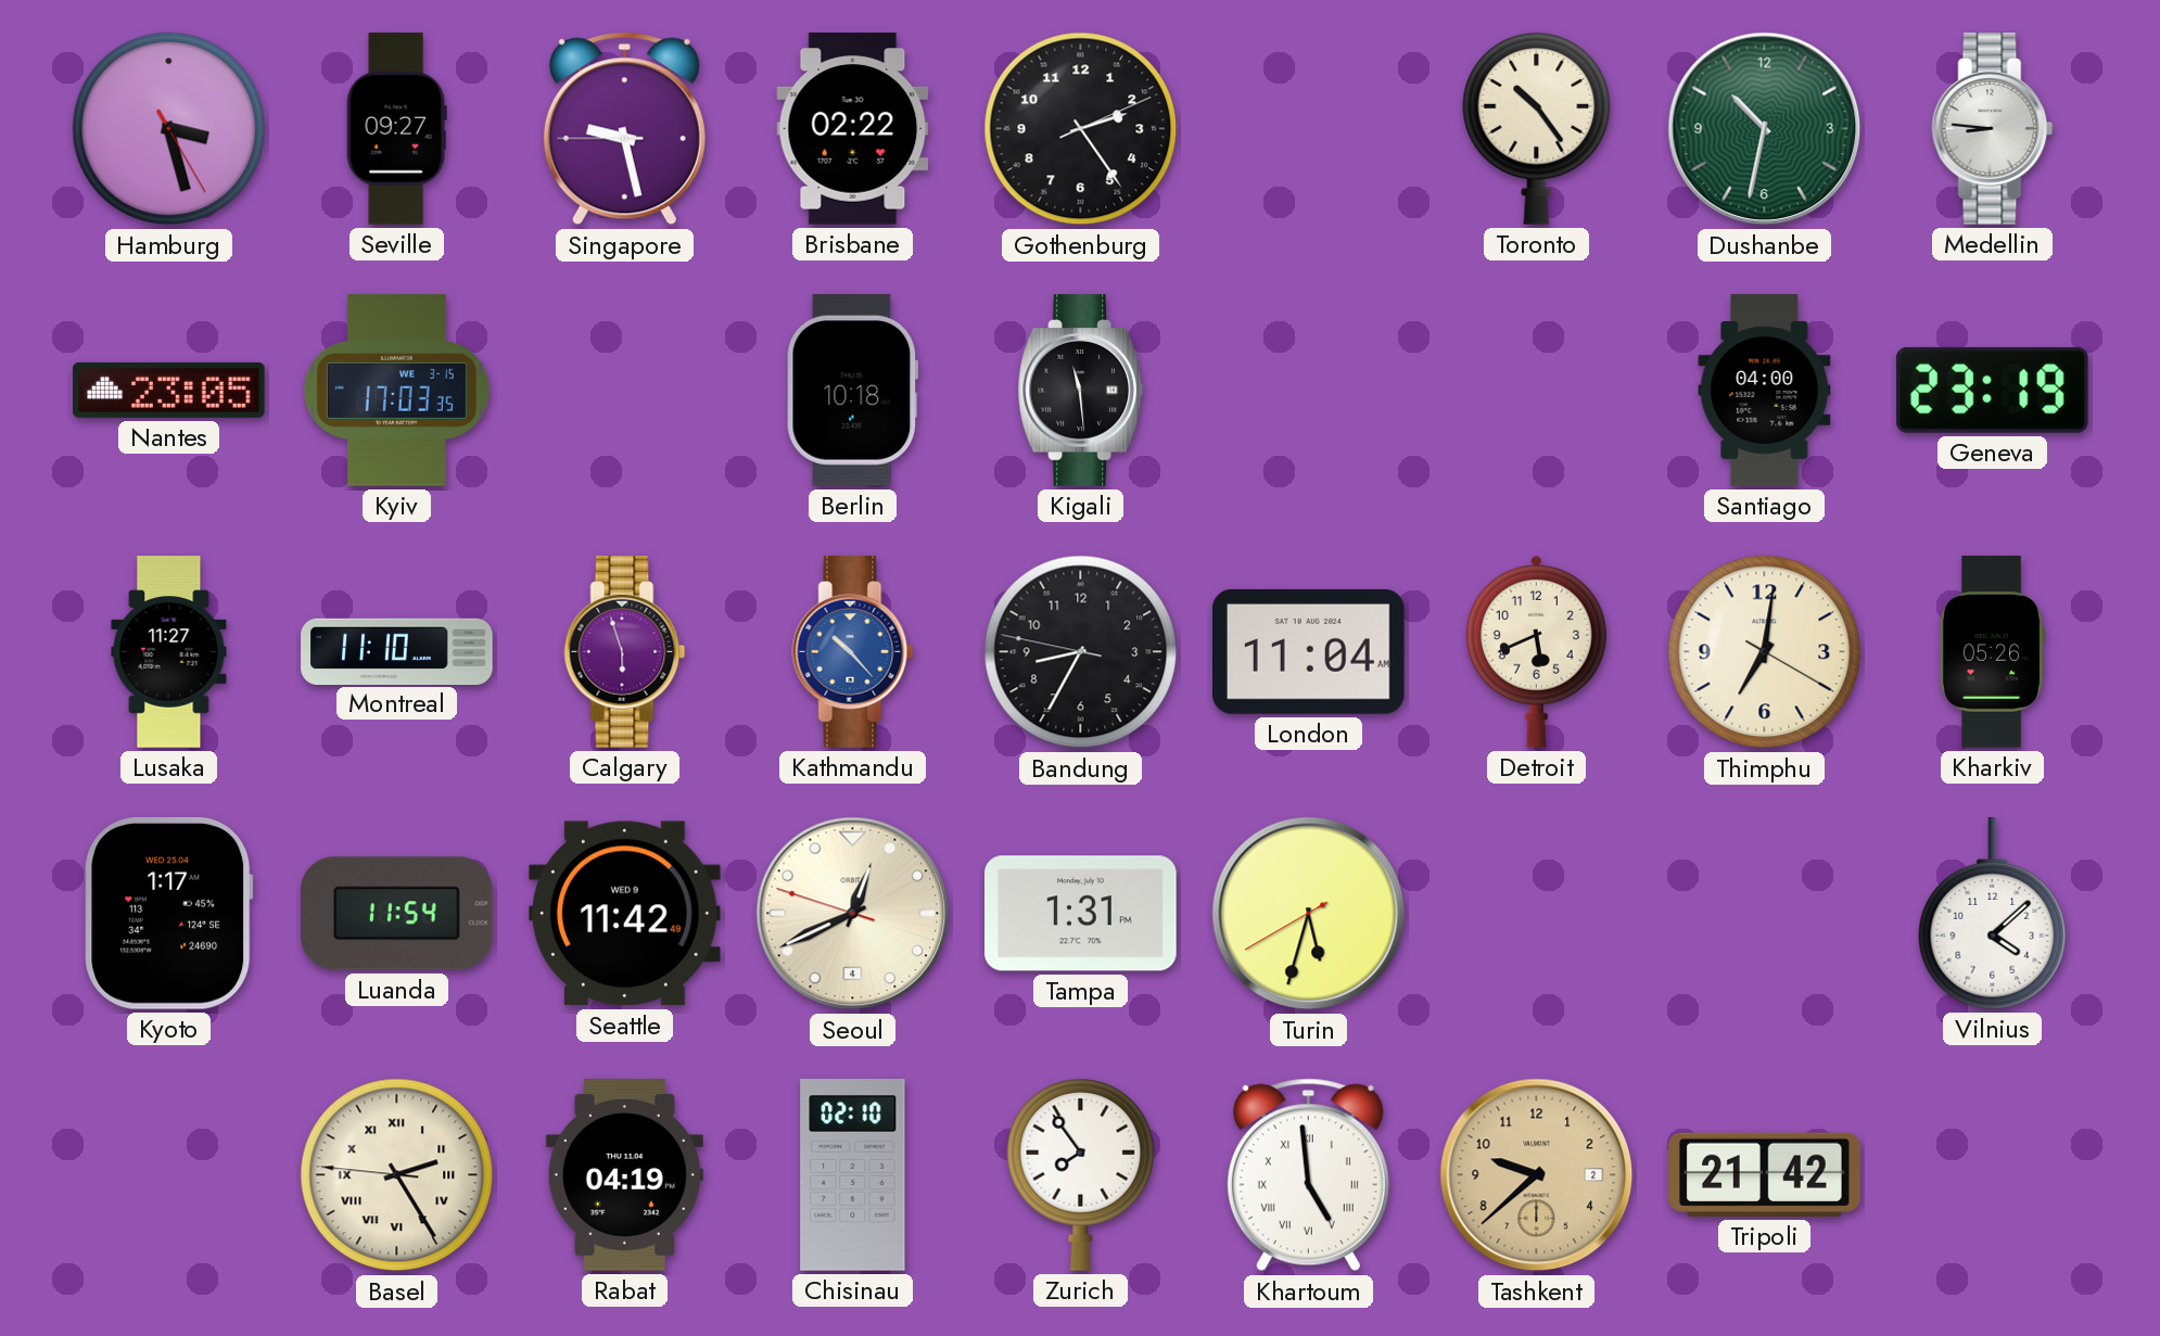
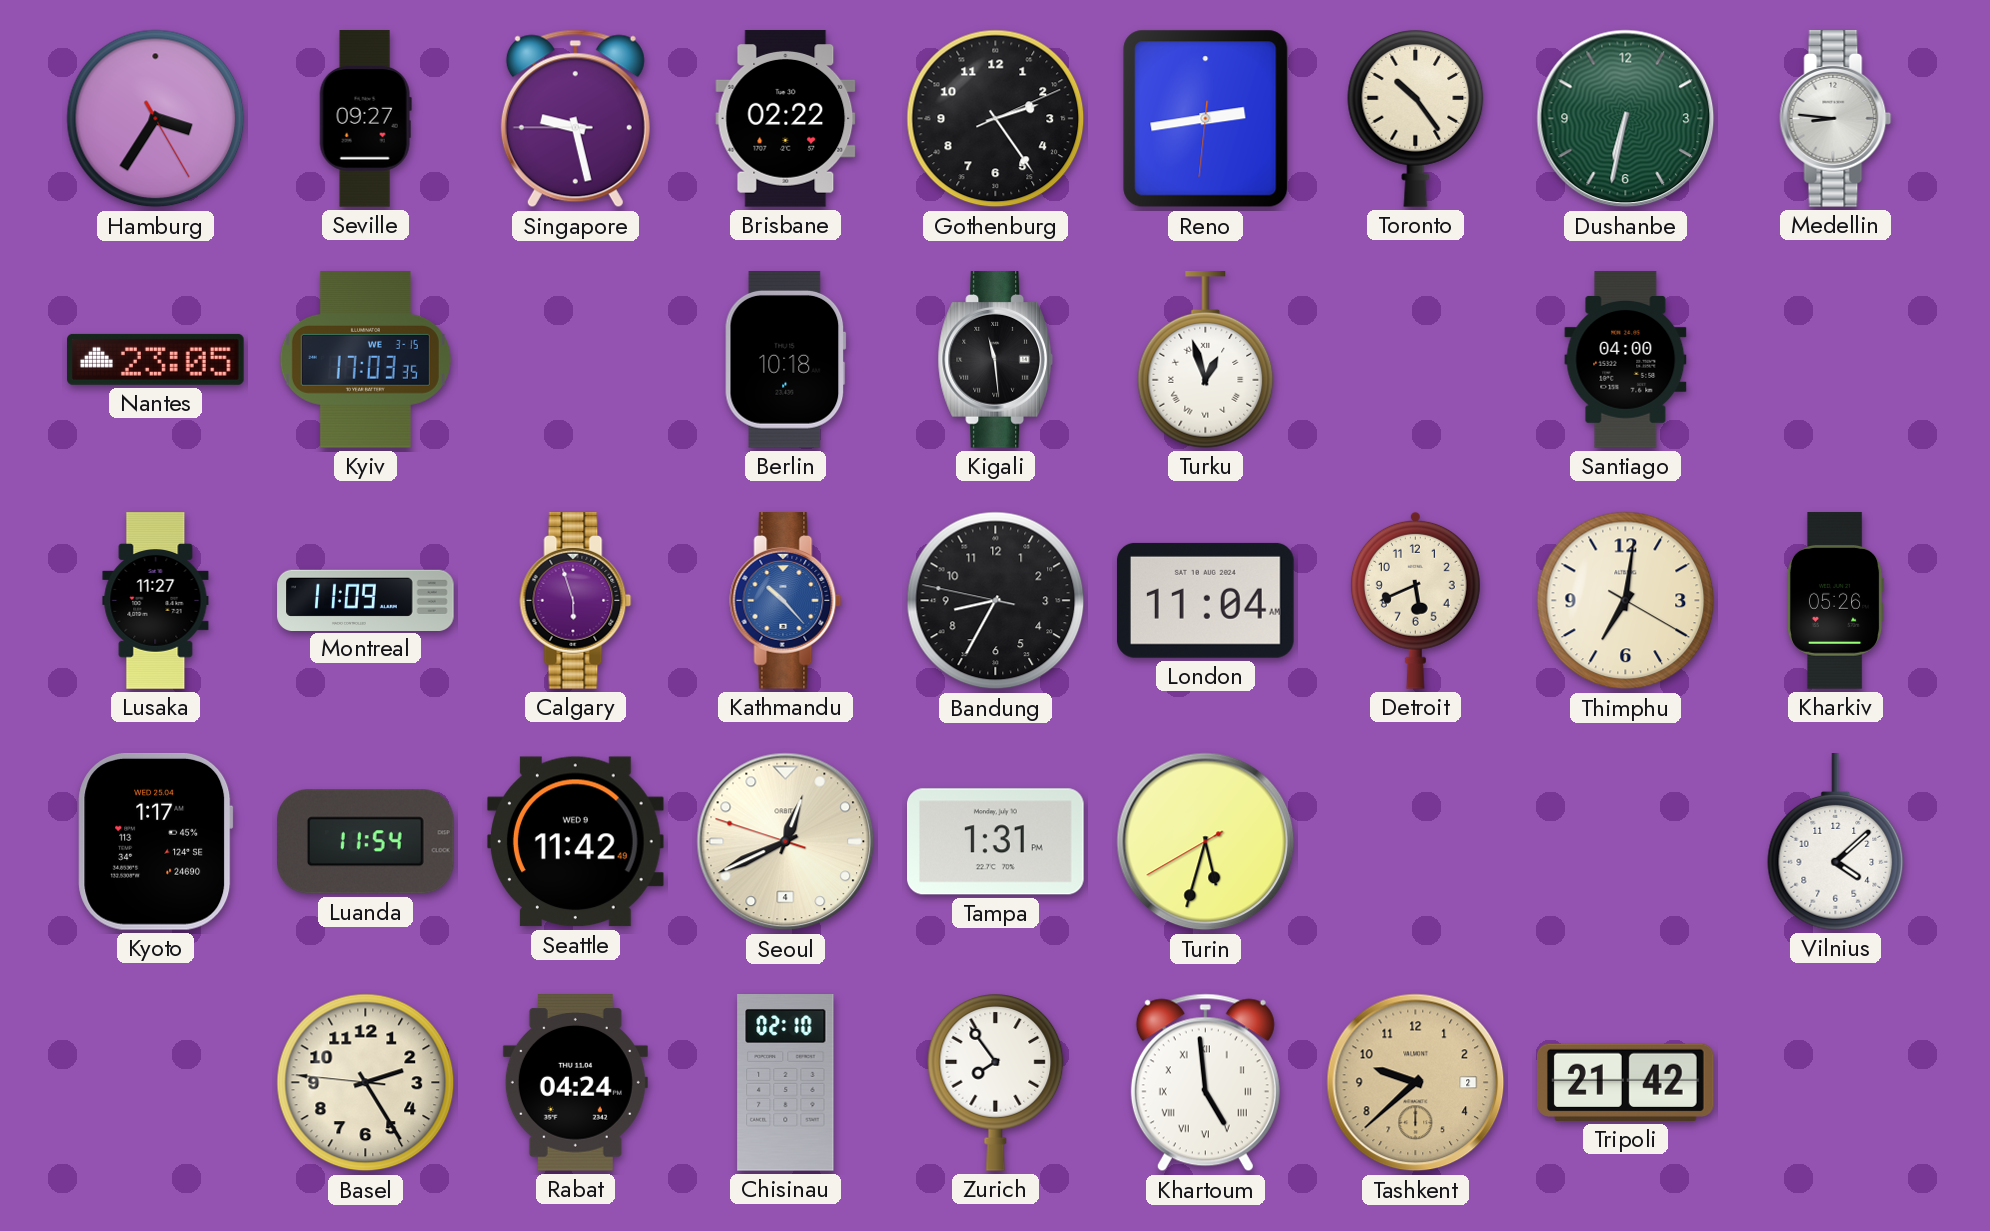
Hamburg: 3:27 -> 3:35 (156, 119)
Reno: none -> 2:43 (1206, 119)
Dushanbe: 10:32 -> 6:32 (1626, 119)
Turku: none -> 12:57 (1206, 360)
Geneva: 23:19 -> none (1992, 390)
Montreal: 11:10 -> 11:09 (366, 600)
Basel numerals: Roman -> Arabic (366, 1083)
Rabat: 04:19 -> 04:24 (575, 1083)
